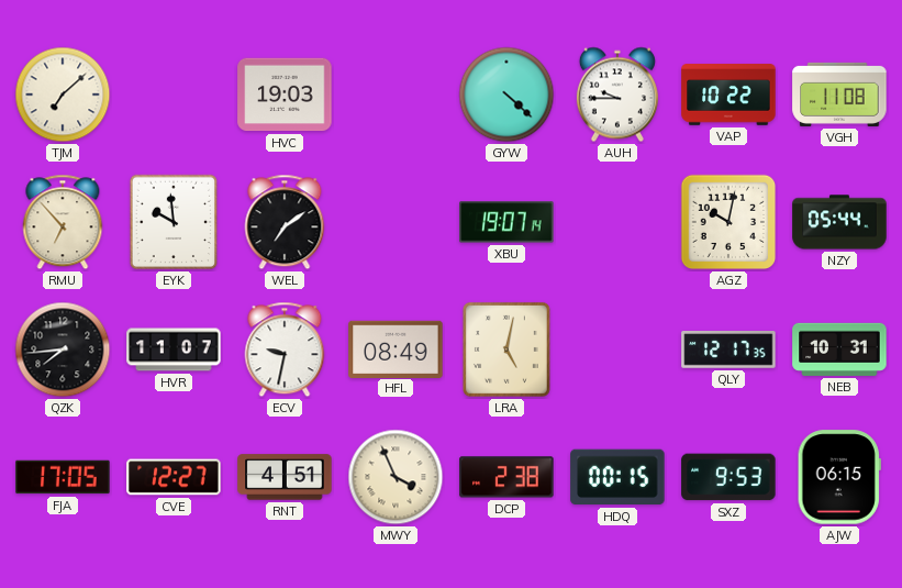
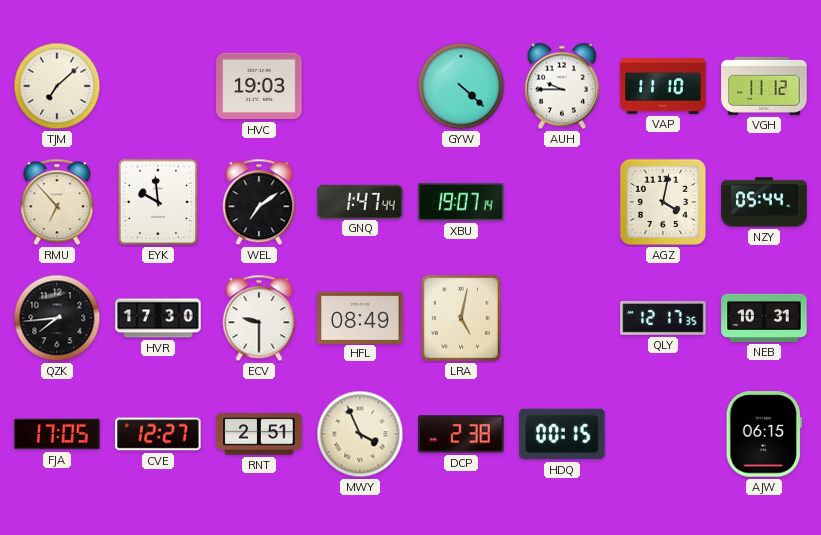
VAP: 10:22 -> 11:10 (663, 86)
VGH: 11:08 -> 11:12 (764, 86)
GNQ: none -> 1:47 (360, 201)
AGZ: 10:02 -> 4:02 (663, 202)
HVR: 11:07 -> 17:30 (158, 318)
ECV: 9:32 -> 9:30 (259, 318)
RNT: 4:51 -> 2:51 (259, 434)
SXZ: 9:53 -> none (728, 477)
